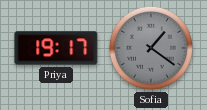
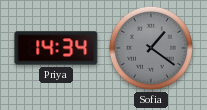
Priya: 19:17 -> 14:34 (56, 48)
